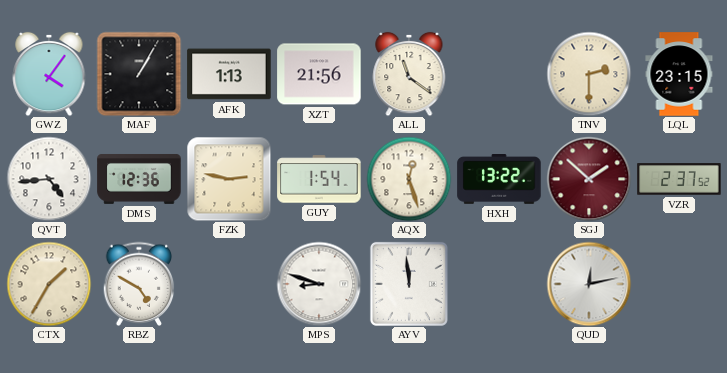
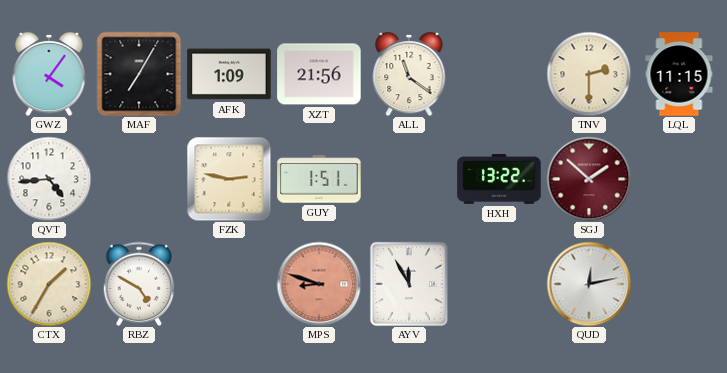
MAF: 1:05 -> 7:05 (139, 74)
AFK: 1:13 -> 1:09 (229, 74)
LQL: 23:15 -> 11:15 (679, 74)
DMS: 12:36 -> none (139, 179)
GUY: 1:54 -> 1:51 (319, 179)
AQX: 12:27 -> none (409, 179)
VZR: 2:37 -> none (679, 179)
MPS dial: white -> salmon (319, 284)
AYV: 11:59 -> 11:55 (409, 284)
